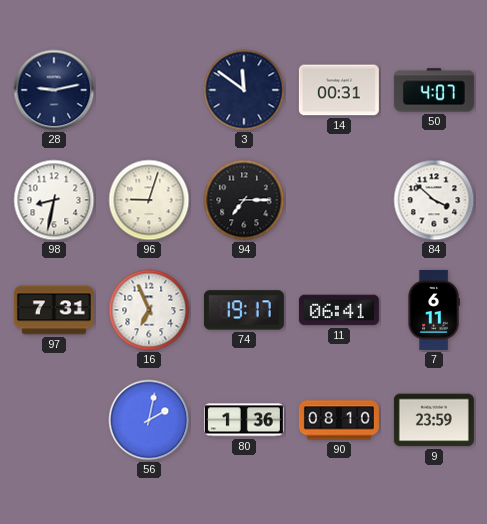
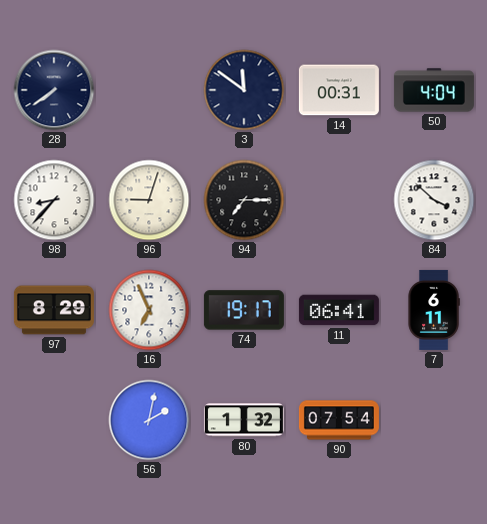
28: 9:13 -> 7:39 (54, 90)
50: 4:07 -> 4:04 (434, 90)
98: 8:32 -> 8:37 (54, 200)
97: 7:31 -> 8:29 (54, 310)
80: 1:36 -> 1:32 (244, 420)
90: 08:10 -> 07:54 (339, 420)
9: 23:59 -> none (434, 420)
